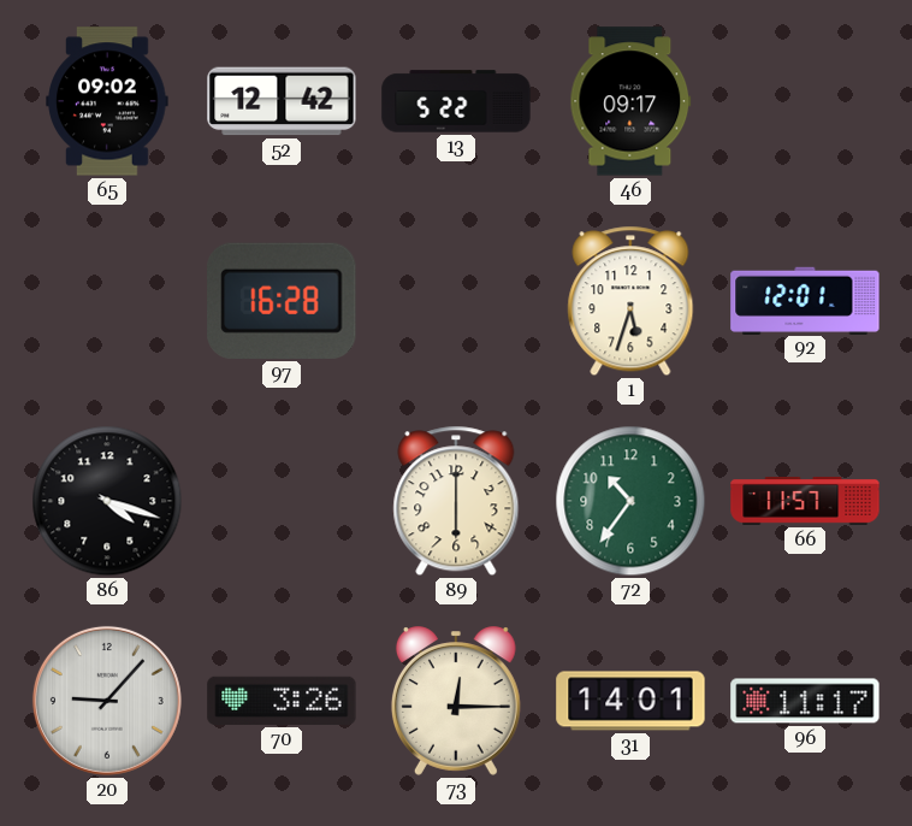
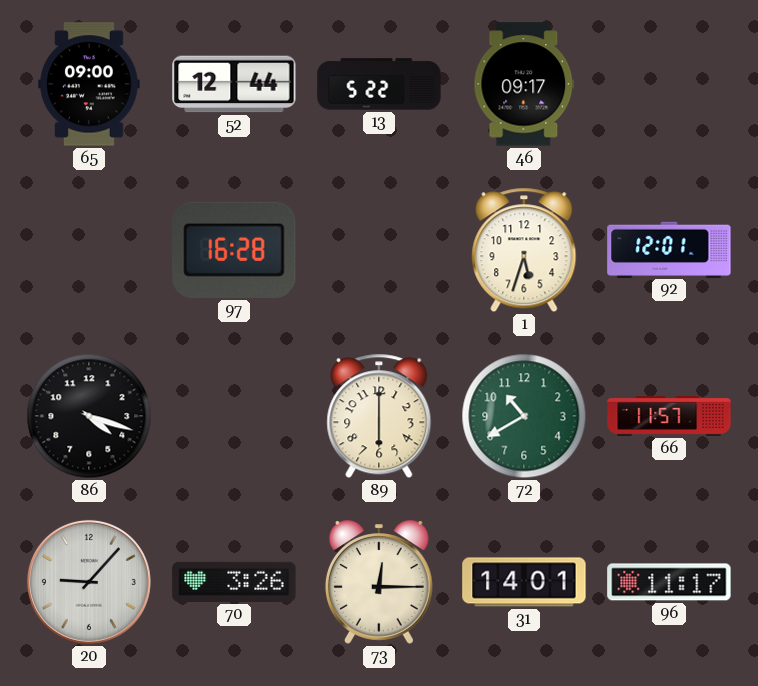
65: 09:02 -> 09:00 (89, 84)
52: 12:42 -> 12:44 (234, 84)
72: 10:36 -> 10:40 (524, 416)
